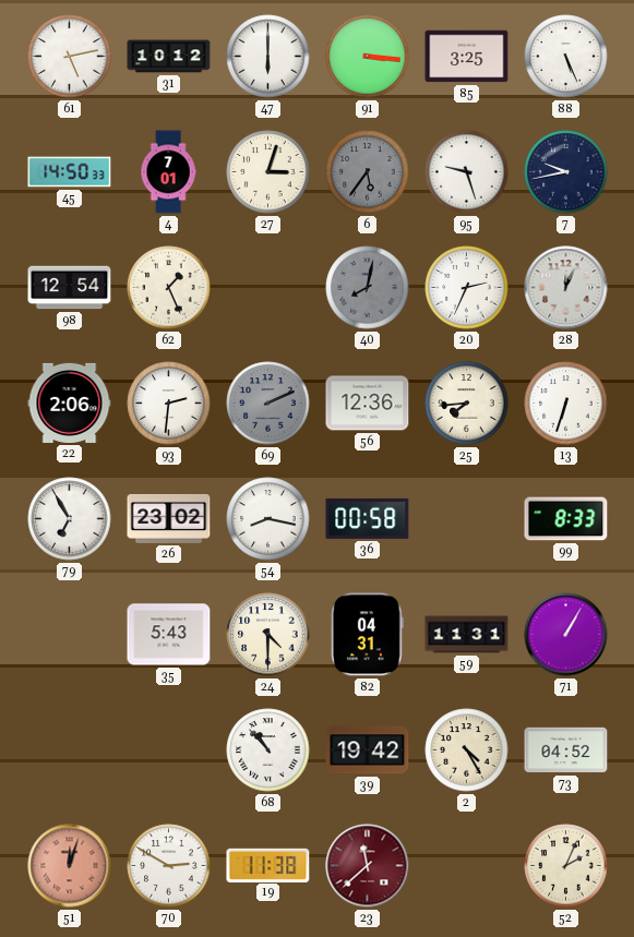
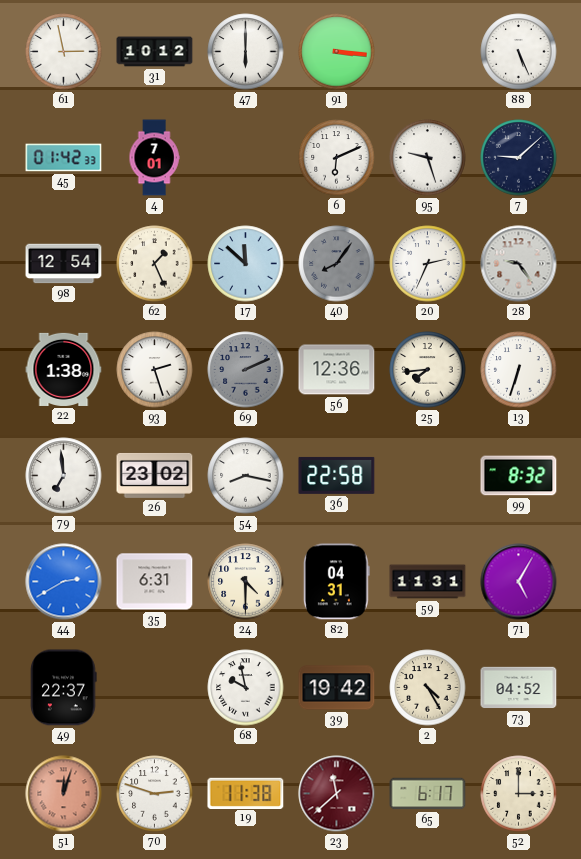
61: 5:13 -> 2:58 (64, 52)
85: 3:25 -> none (467, 57)
45: 14:50 -> 01:42 (64, 158)
27: 3:03 -> none (268, 172)
6: 5:36 -> 6:11 (337, 158)
6 dial: grey -> white (337, 158)
7: 9:43 -> 9:08 (519, 158)
17: none -> 11:52 (246, 264)
40: 8:02 -> 8:06 (337, 264)
28: 12:04 -> 9:24 (519, 264)
22: 2:06 -> 1:38 (64, 369)
93: 2:31 -> 2:27 (155, 370)
79: 6:55 -> 6:59 (64, 476)
36: 00:58 -> 22:58 (337, 475)
99: 8:33 -> 8:32 (519, 476)
44: none -> 2:40 (64, 582)
35: 5:43 -> 6:31 (155, 582)
71: 1:05 -> 5:05 (519, 582)
49: none -> 22:37 (64, 688)
68: 10:53 -> 9:58 (246, 688)
70: 2:50 -> 2:48 (155, 794)
65: none -> 6:17 (428, 794)
52: 2:04 -> 3:00 (519, 794)
